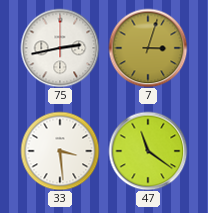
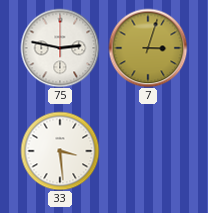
75: 2:43 -> 2:47 (60, 48)
47: 11:21 -> none (148, 151)
